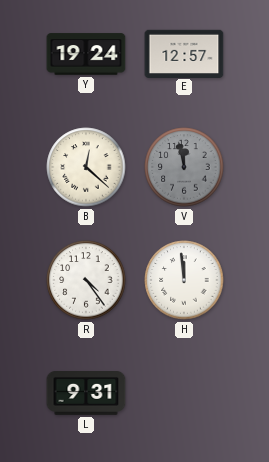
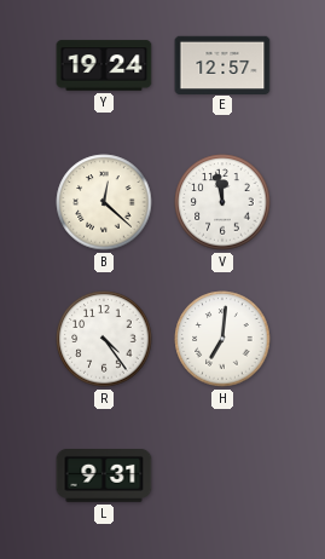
V dial: grey -> white (222, 202)
H: 11:59 -> 7:01 (222, 339)
